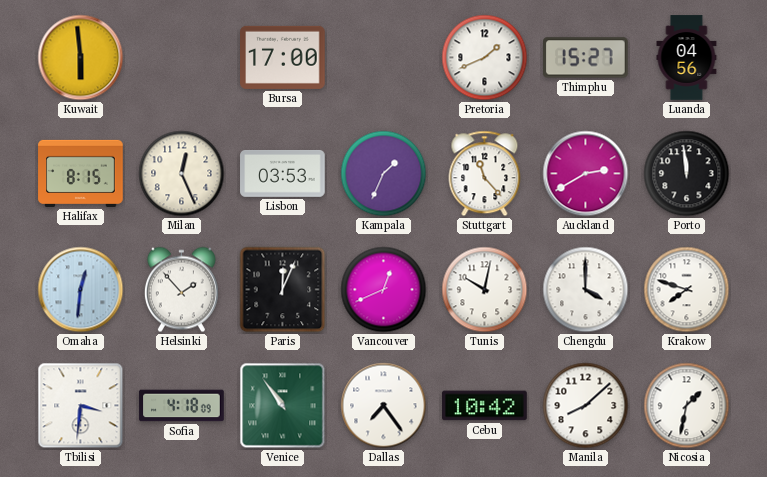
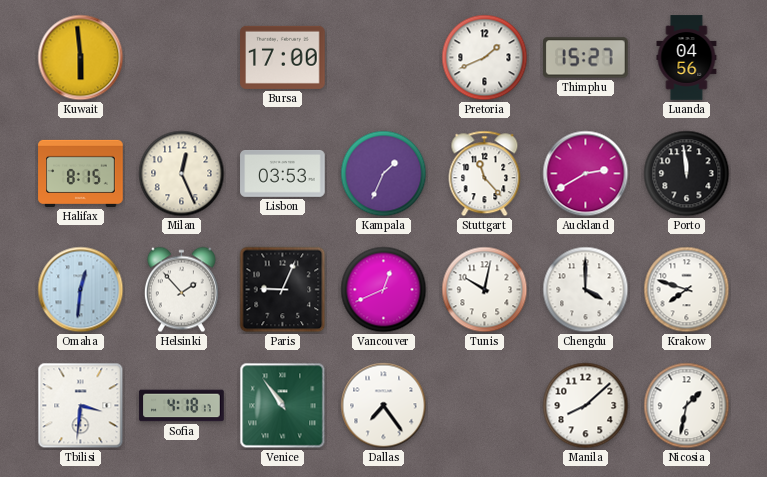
Paris: 12:04 -> 9:04 (283, 290)
Sofia: 4:18:09 -> 4:18:17 (182, 406)
Cebu: 10:42 -> none (485, 406)
